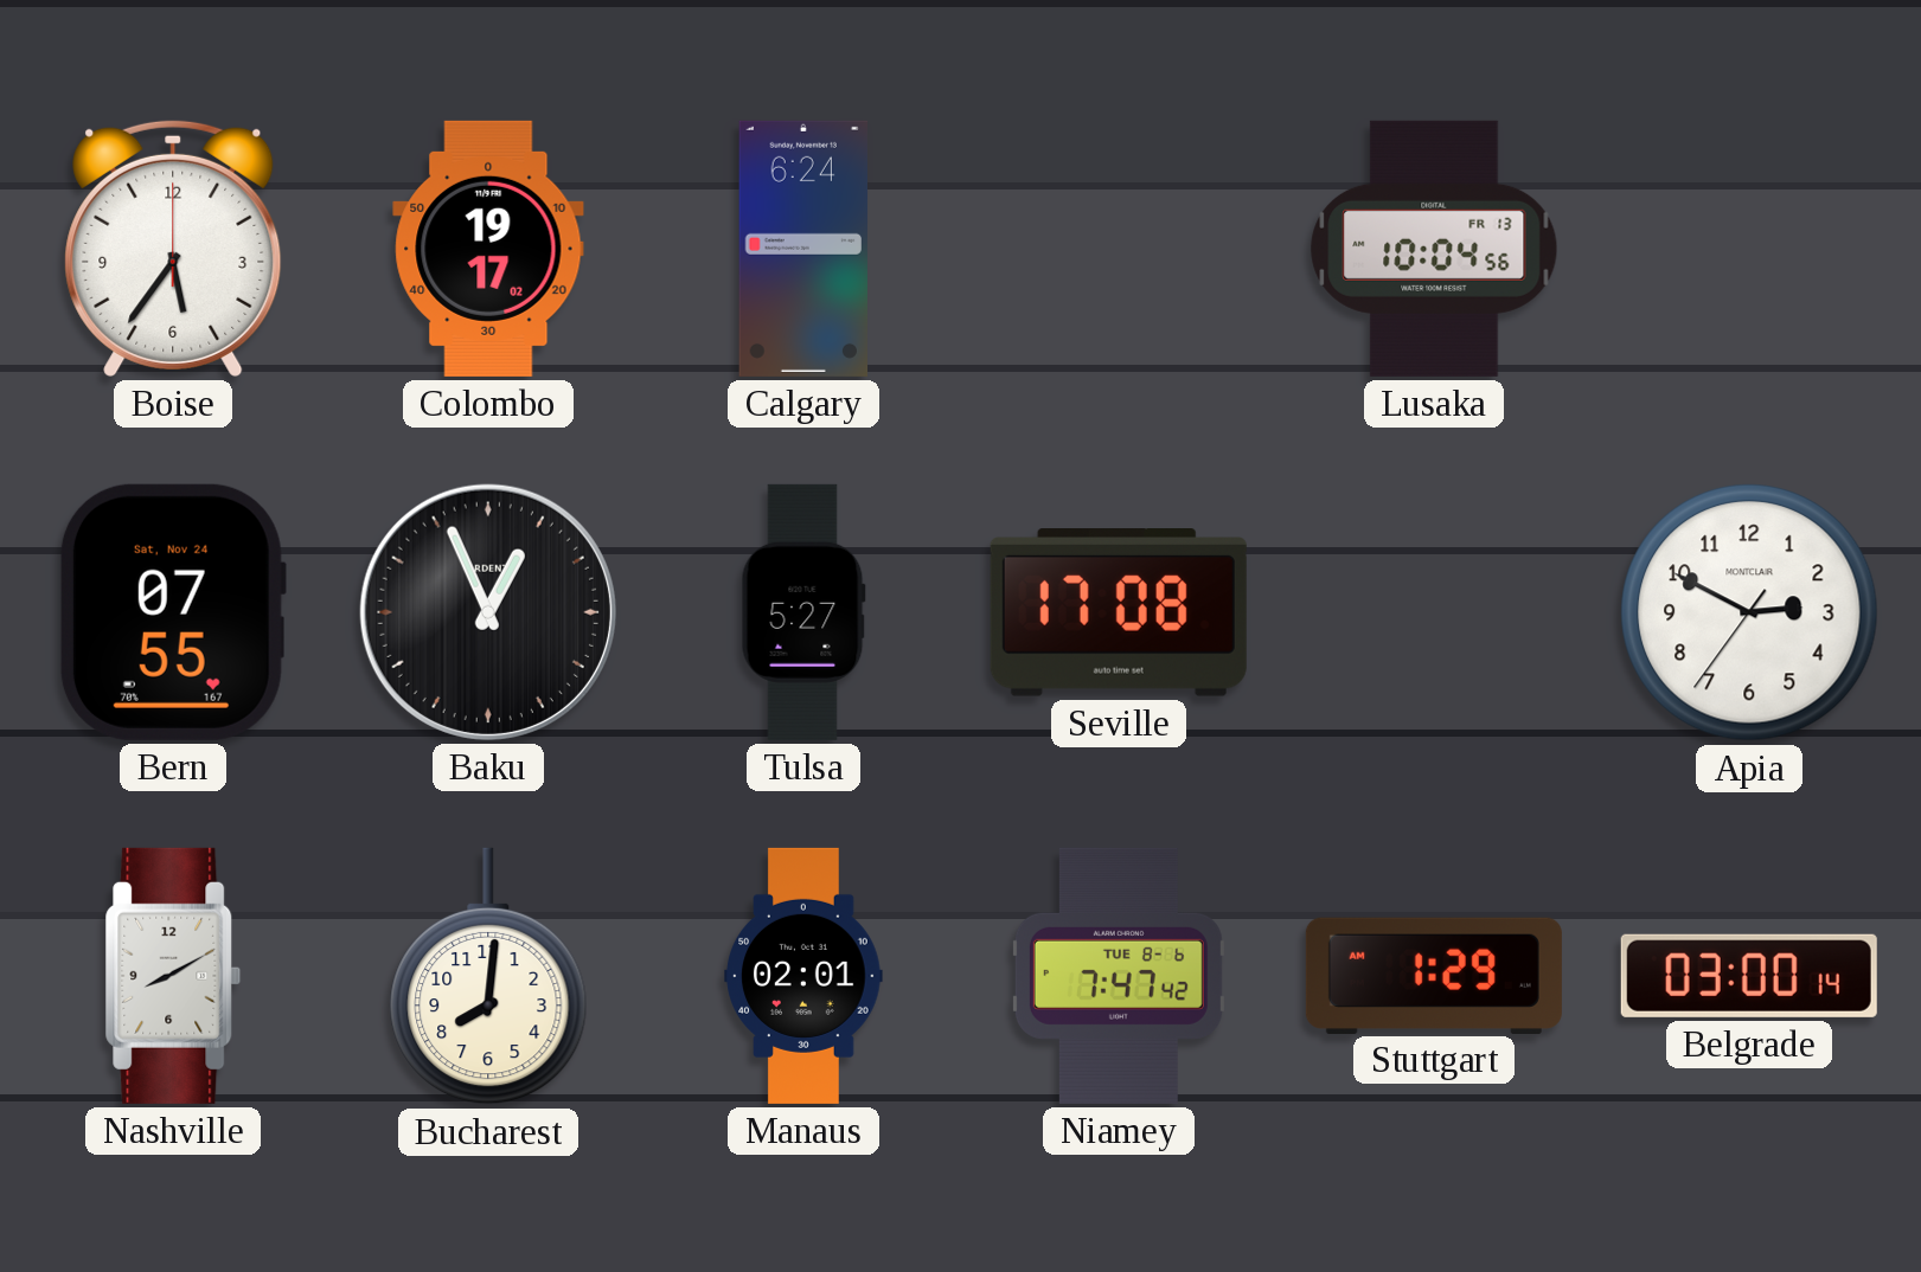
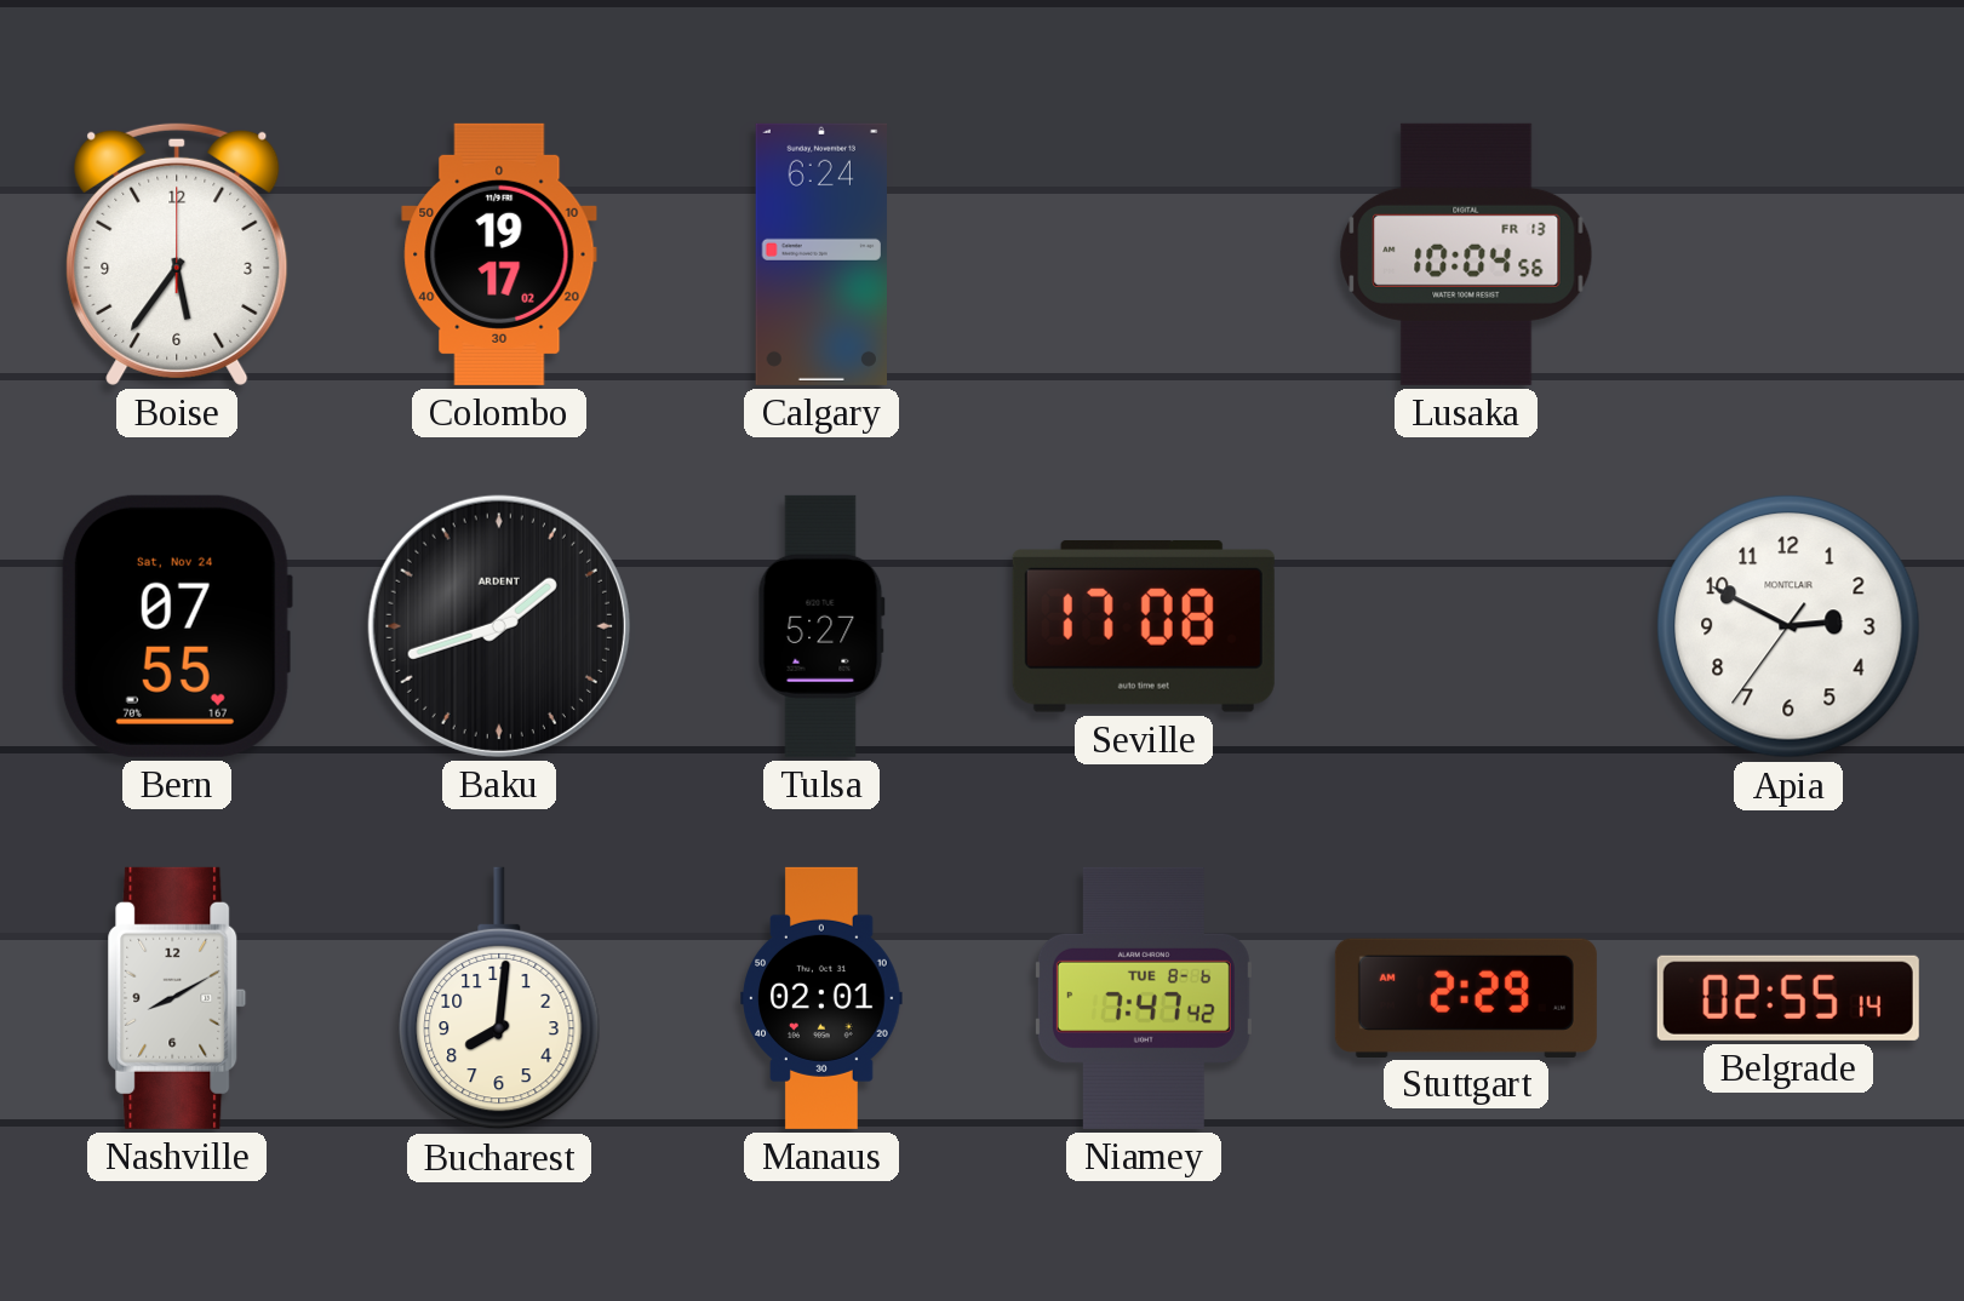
Baku: 12:56 -> 1:42 (499, 626)
Stuttgart: 1:29 -> 2:29 (1466, 997)
Belgrade: 03:00 -> 02:55 (1788, 998)
